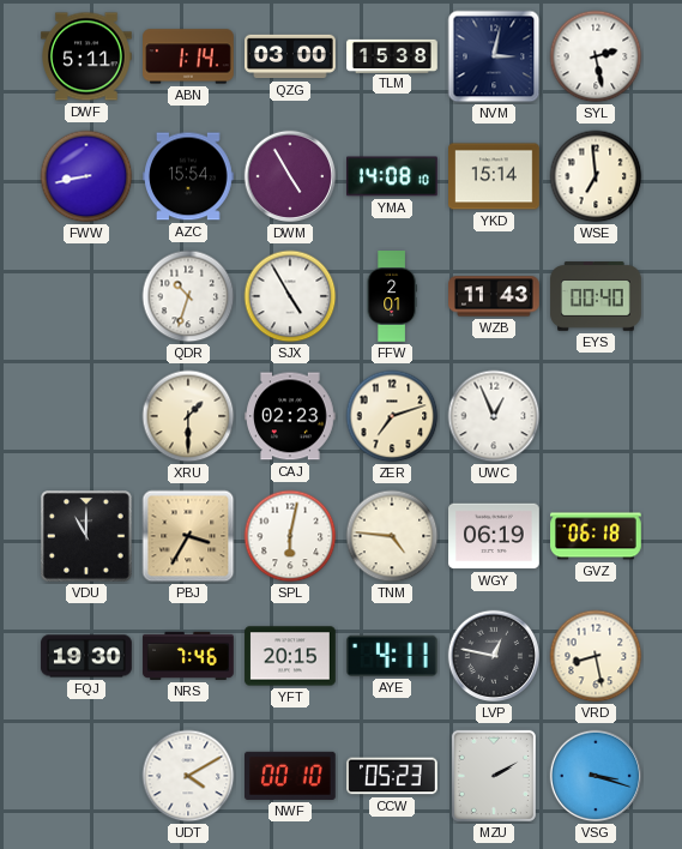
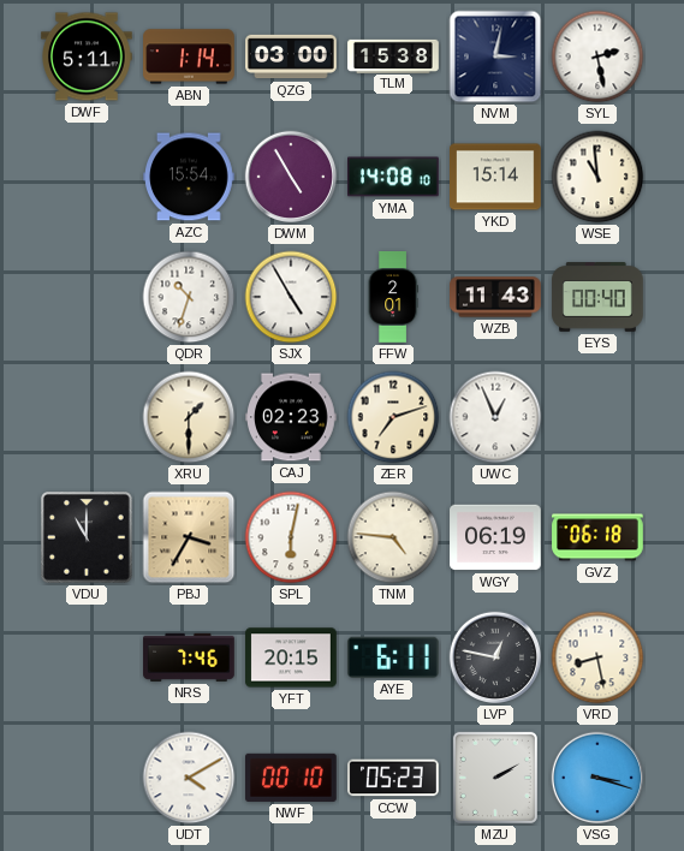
FWW: 8:43 -> none (86, 176)
WSE: 6:59 -> 10:59 (597, 177)
FQJ: 19:30 -> none (86, 656)
AYE: 4:11 -> 6:11 (393, 657)
